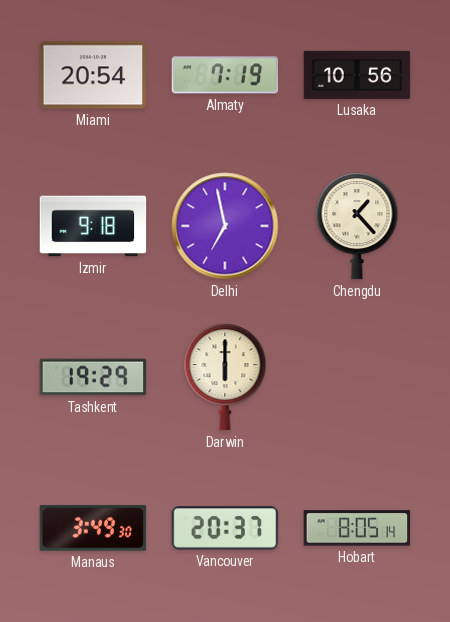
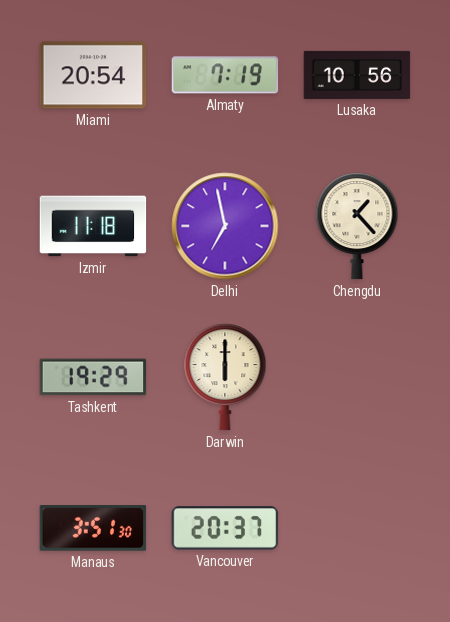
Izmir: 9:18 -> 11:18 (93, 226)
Manaus: 3:49 -> 3:51 (93, 528)
Hobart: 8:05 -> none (357, 528)
